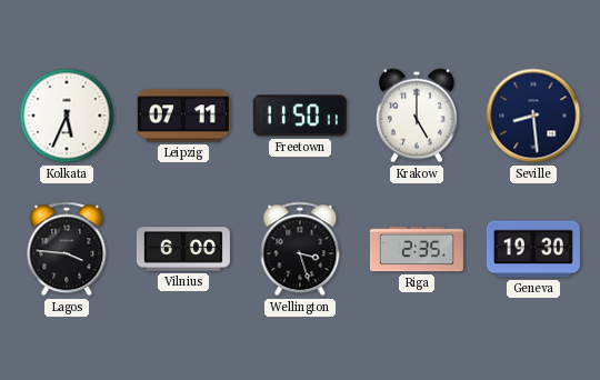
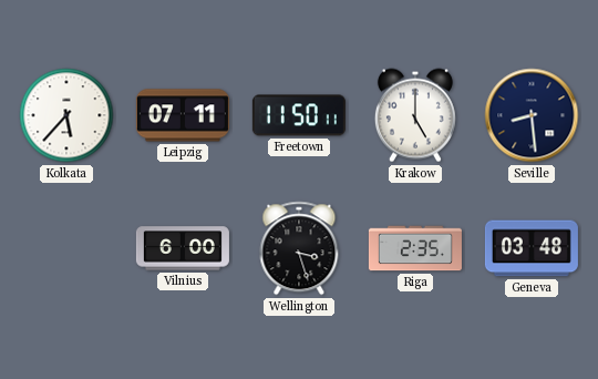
Kolkata: 5:34 -> 5:37 (66, 115)
Lagos: 3:46 -> none (67, 249)
Geneva: 19:30 -> 03:48 (532, 248)
